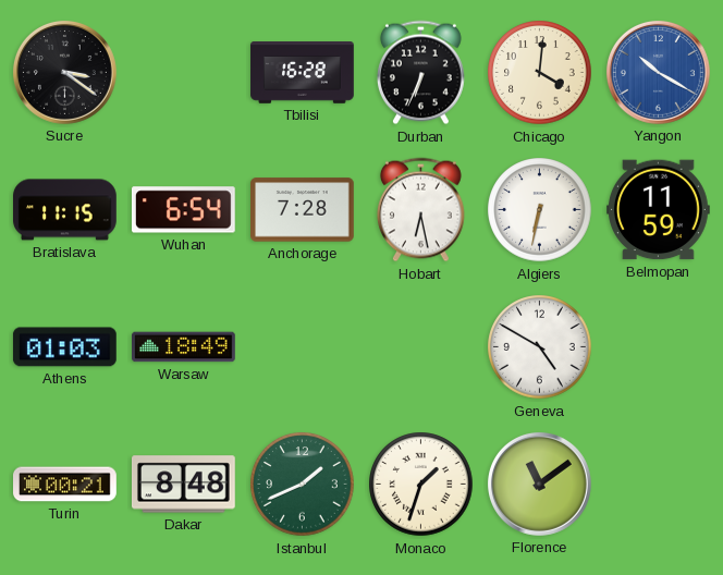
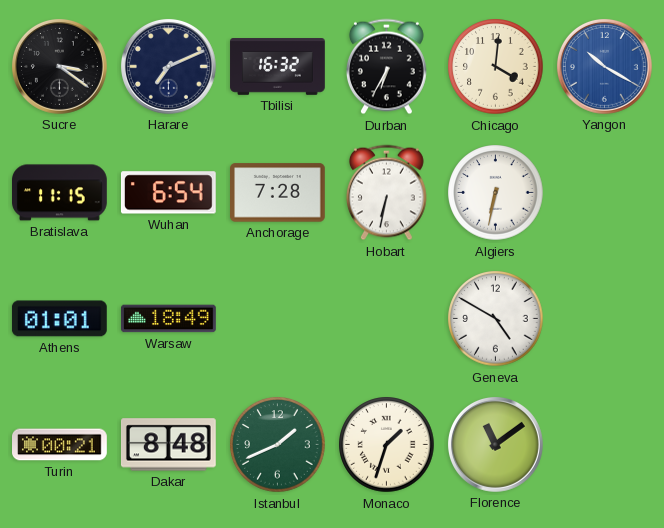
Harare: none -> 7:11 (168, 66)
Tbilisi: 16:28 -> 16:32 (278, 67)
Durban: 6:34 -> 6:35 (386, 67)
Hobart: 6:28 -> 6:32 (386, 193)
Belmopan: 11:59 -> none (659, 210)
Athens: 01:03 -> 01:01 (59, 319)
